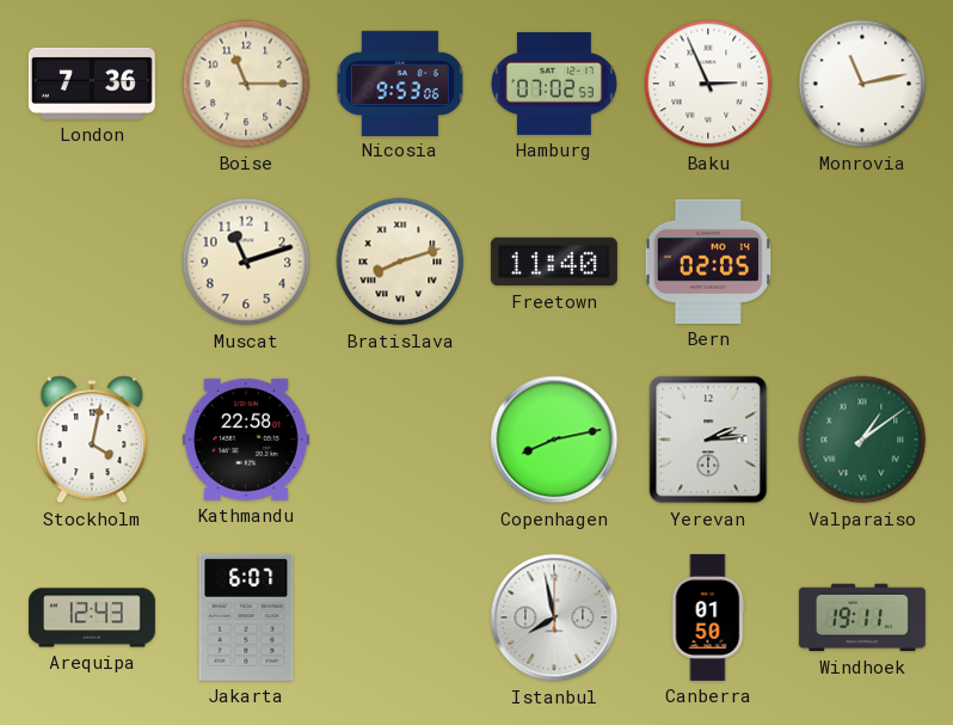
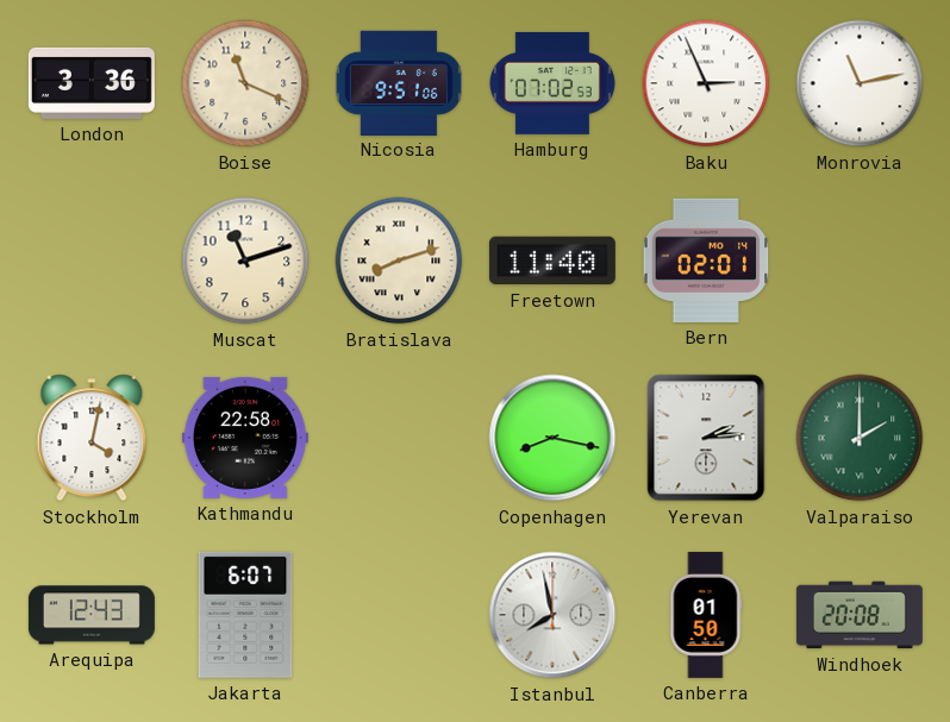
London: 7:36 -> 3:36 (92, 83)
Boise: 11:15 -> 11:19 (245, 83)
Nicosia: 9:53 -> 9:51 (399, 82)
Bern: 02:05 -> 02:01 (706, 260)
Copenhagen: 8:13 -> 8:17 (552, 438)
Valparaiso: 1:09 -> 2:00 (860, 438)
Windhoek: 19:11 -> 20:08 (860, 615)
